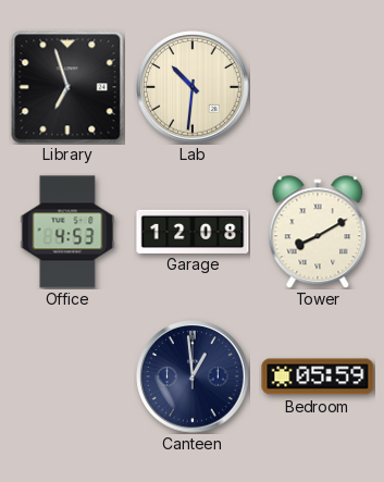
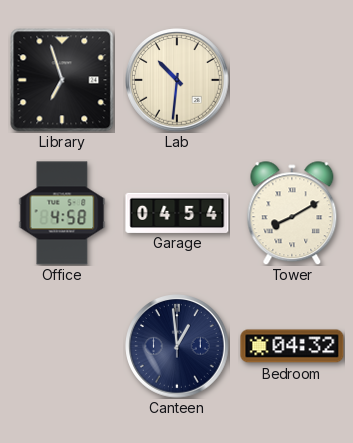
Office: 4:53 -> 4:58 (62, 213)
Garage: 12:08 -> 04:54 (177, 212)
Bedroom: 05:59 -> 04:32 (292, 346)
